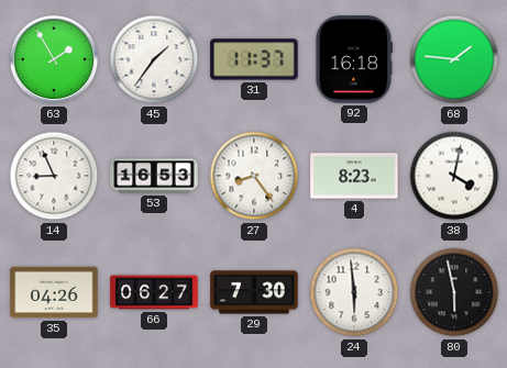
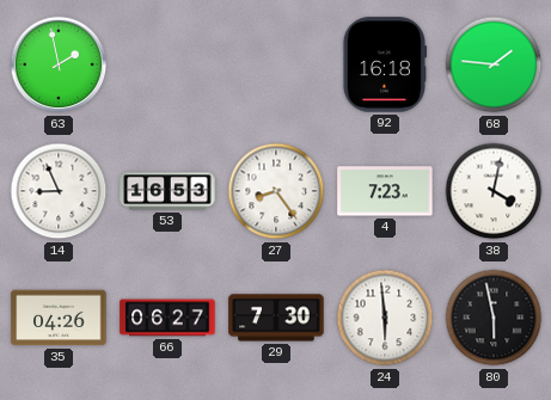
63: 1:55 -> 1:58 (59, 64)
45: 1:36 -> none (154, 59)
31: 11:37 -> none (254, 59)
4: 8:23 -> 7:23 (385, 191)
